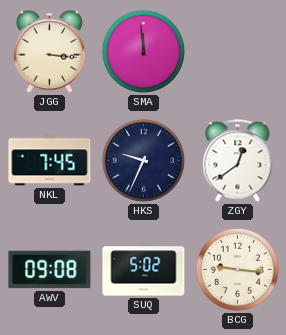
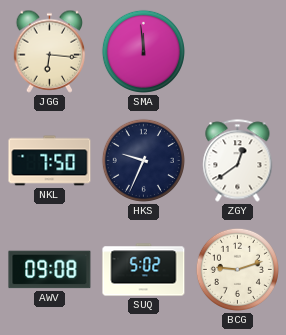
JGG: 3:16 -> 6:16 (50, 51)
NKL: 7:45 -> 7:50 (50, 161)
BCG: 9:16 -> 9:12 (237, 269)
